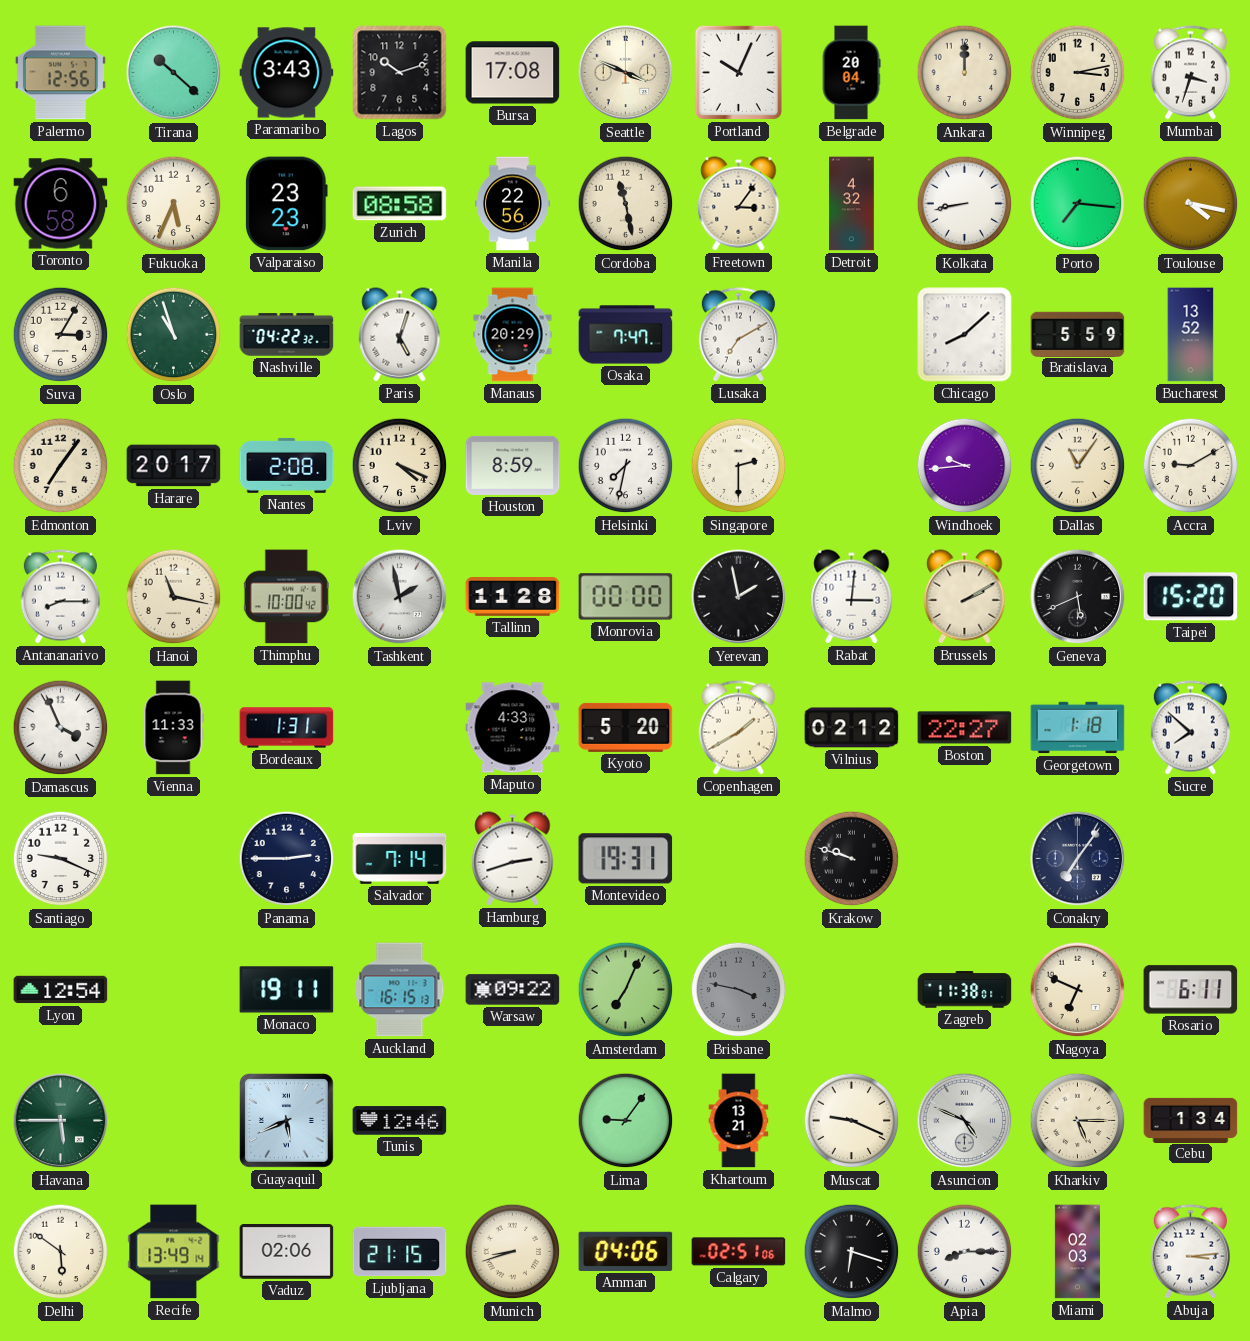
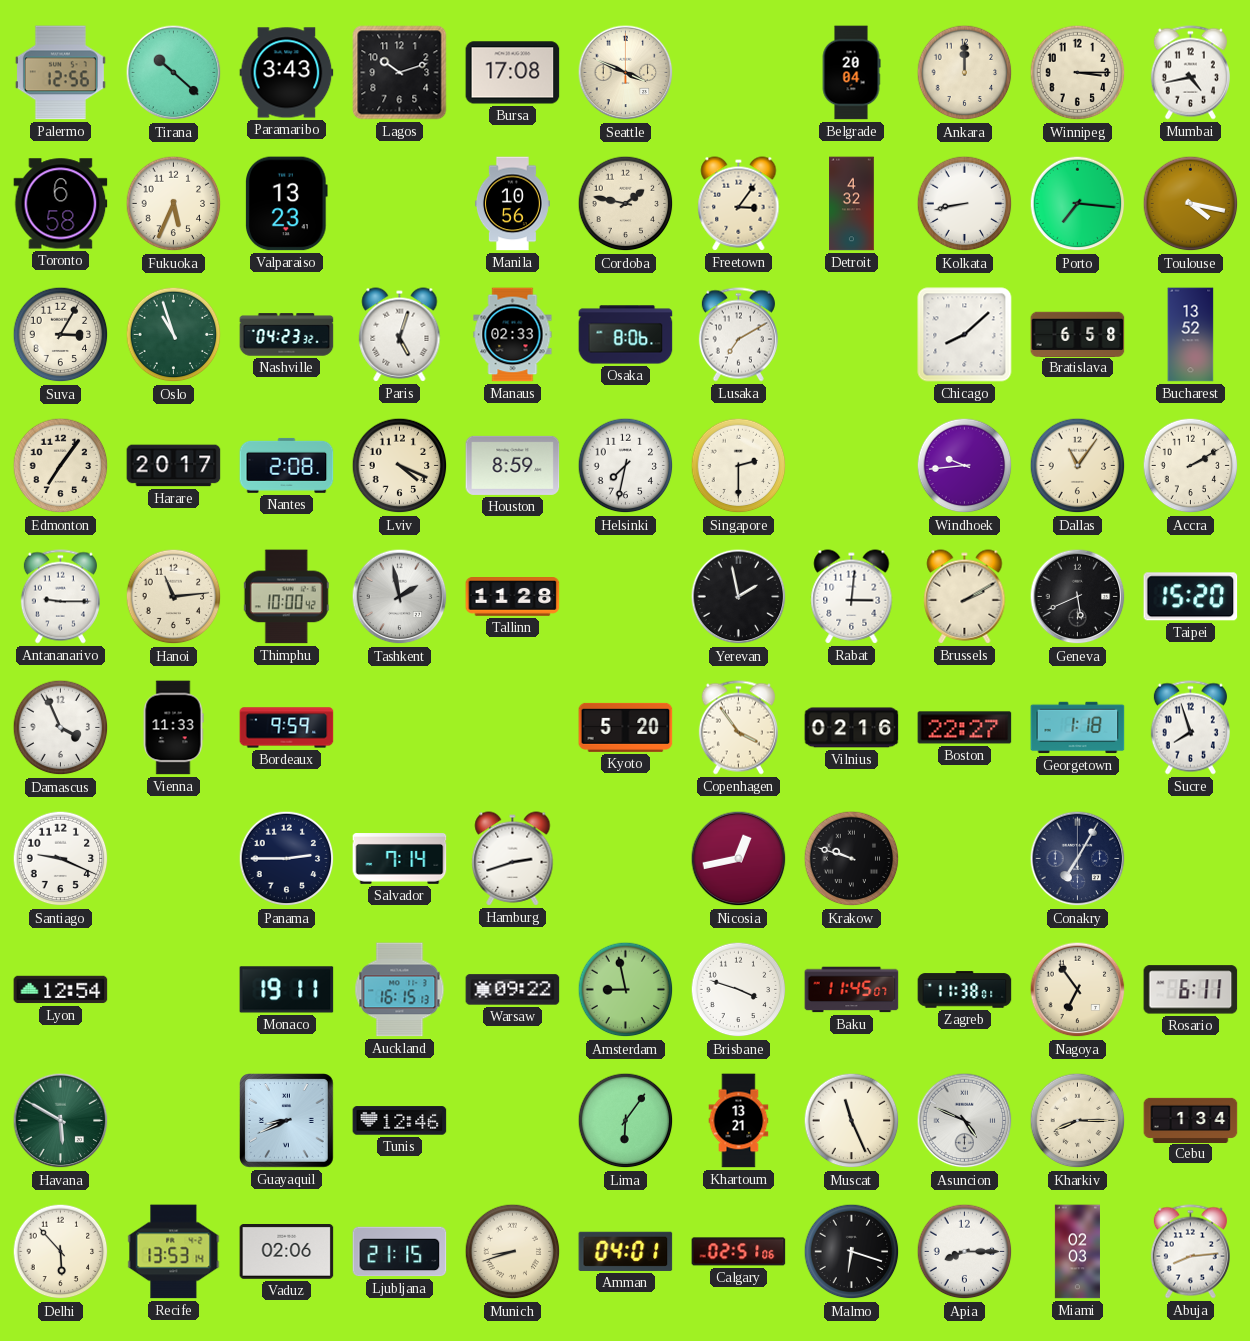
Portland: 10:04 -> none (738, 72)
Winnipeg: 3:13 -> 3:15 (1078, 73)
Mumbai: 3:33 -> 4:43 (1190, 73)
Valparaiso: 23:23 -> 13:23 (287, 204)
Zurich: 08:58 -> none (400, 204)
Manila: 22:56 -> 10:56 (512, 204)
Cordoba: 11:28 -> 1:47 (626, 204)
Nashville: 04:22 -> 04:23 (287, 335)
Manaus: 20:29 -> 02:33 (513, 335)
Osaka: 7:47 -> 8:06 (626, 335)
Bratislava: 5:59 -> 6:58 (1078, 334)
Accra: 9:10 -> 2:10 (1191, 466)
Antananarivo: 8:15 -> 9:15 (60, 597)
Hanoi: 11:17 -> 11:14 (174, 597)
Monrovia: 00:00 -> none (626, 597)
Bordeaux: 1:31 -> 9:59 (287, 728)
Maputo: 4:33 -> none (513, 728)
Copenhagen: 1:40 -> 3:54 (738, 728)
Vilnius: 02:12 -> 02:16 (852, 728)
Sucre: 7:52 -> 7:57 (1190, 728)
Montevideo: 19:31 -> none (626, 859)
Nicosia: none -> 12:43 (739, 859)
Conakry: 7:06 -> 7:05 (1078, 859)
Amsterdam: 7:04 -> 8:58 (626, 990)
Brisbane: 3:47 -> 3:48 (739, 990)
Brisbane dial: grey -> white (739, 990)
Baku: none -> 11:45 (852, 990)
Nagoya: 6:49 -> 6:54 (1078, 990)
Havana: 5:45 -> 5:50 (61, 1121)
Guayaquil: 5:41 -> 8:41 (287, 1121)
Lima: 9:06 -> 6:06 (626, 1121)
Muscat: 9:19 -> 11:26 (852, 1121)
Kharkiv: 5:15 -> 8:15 (1078, 1121)
Delhi: 5:51 -> 5:53 (61, 1252)
Recife: 13:49 -> 13:53 (174, 1252)
Amman: 04:06 -> 04:01 (626, 1251)
Abuja: 3:14 -> 8:14 (1190, 1252)
